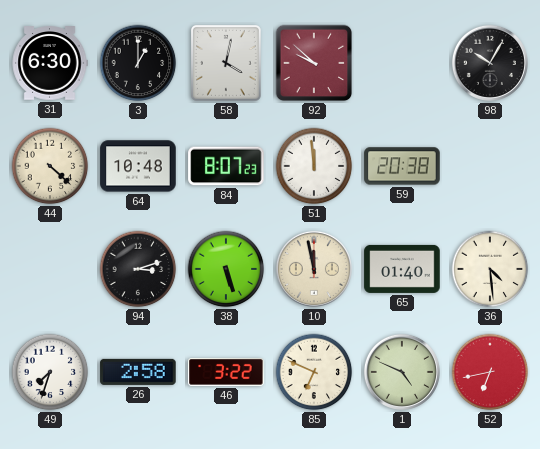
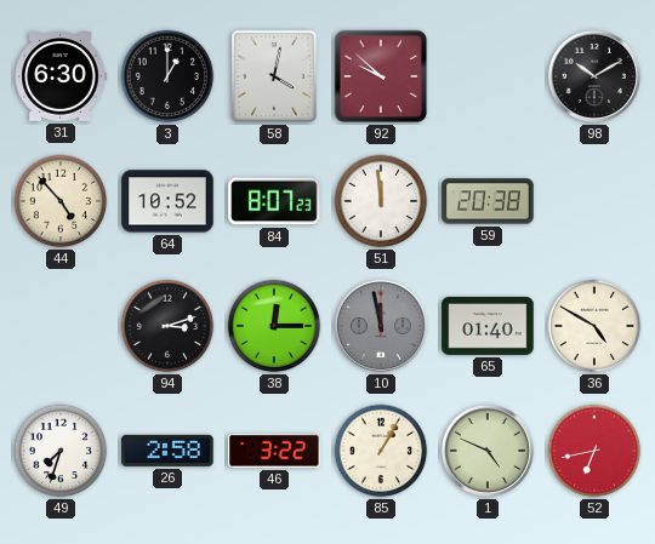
98: 10:05 -> 10:10 (594, 76)
44: 4:22 -> 4:53 (61, 201)
64: 10:48 -> 10:52 (167, 201)
38: 5:27 -> 12:15 (274, 326)
10 dial: cream -> grey (381, 326)
36: 4:29 -> 4:50 (594, 326)
85: 6:49 -> 1:05 (381, 451)
